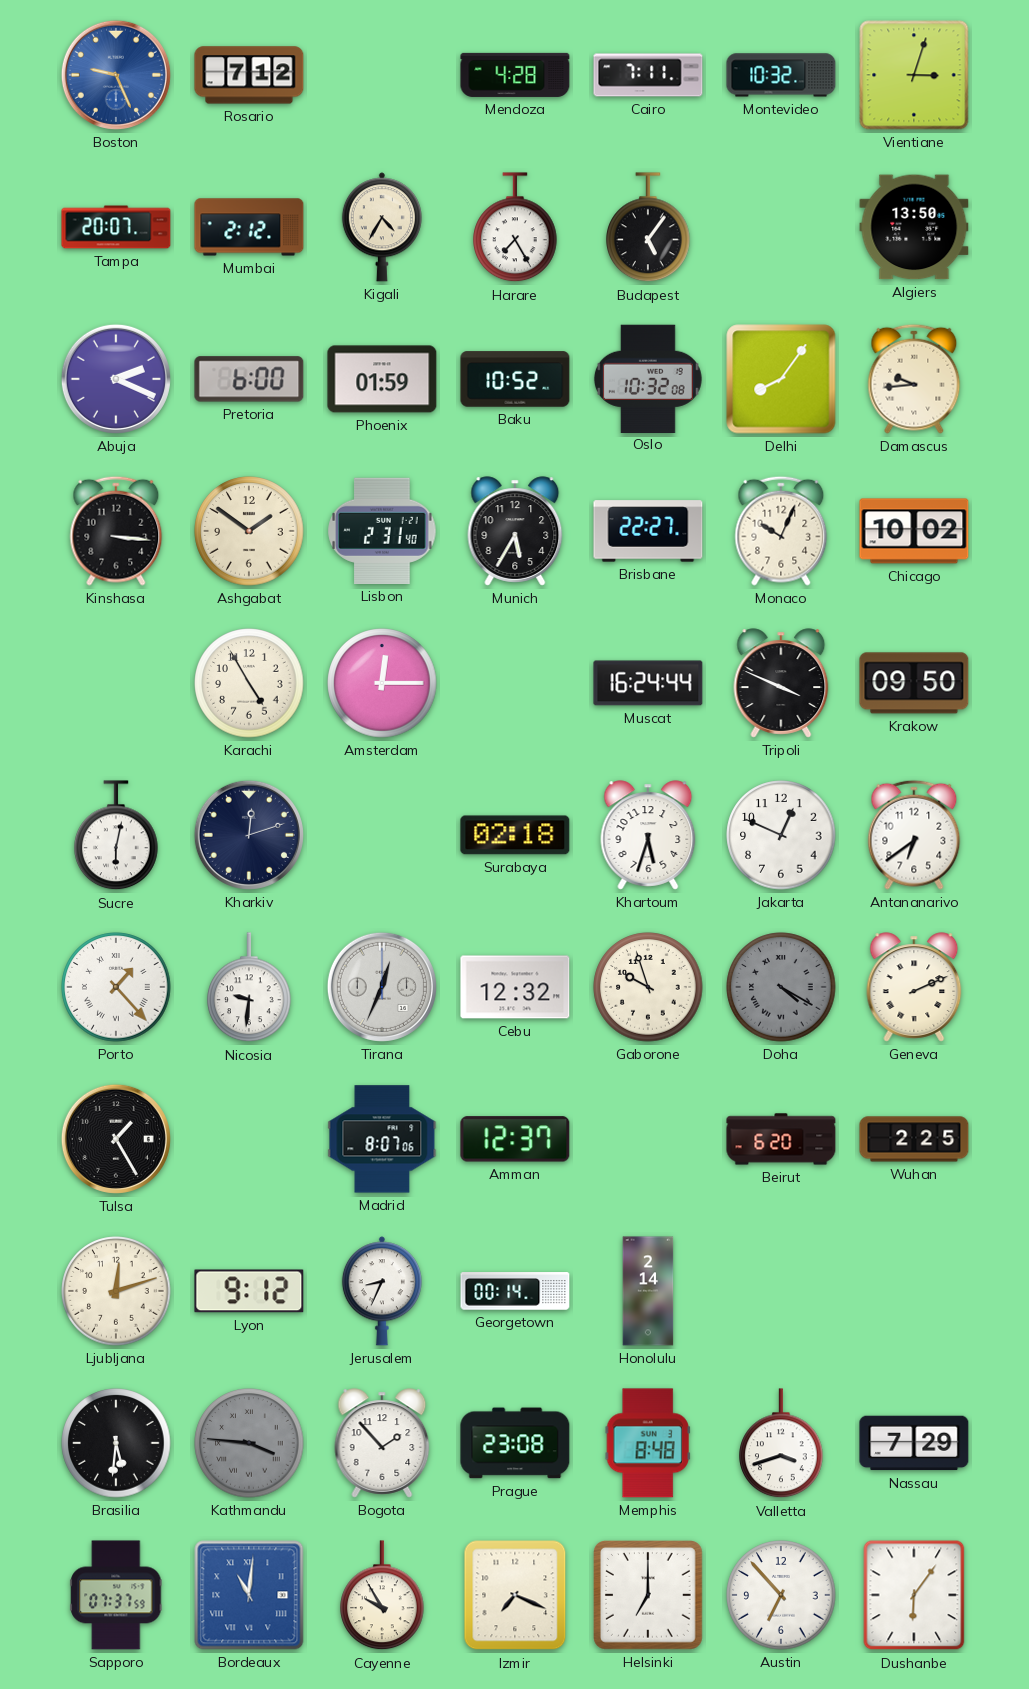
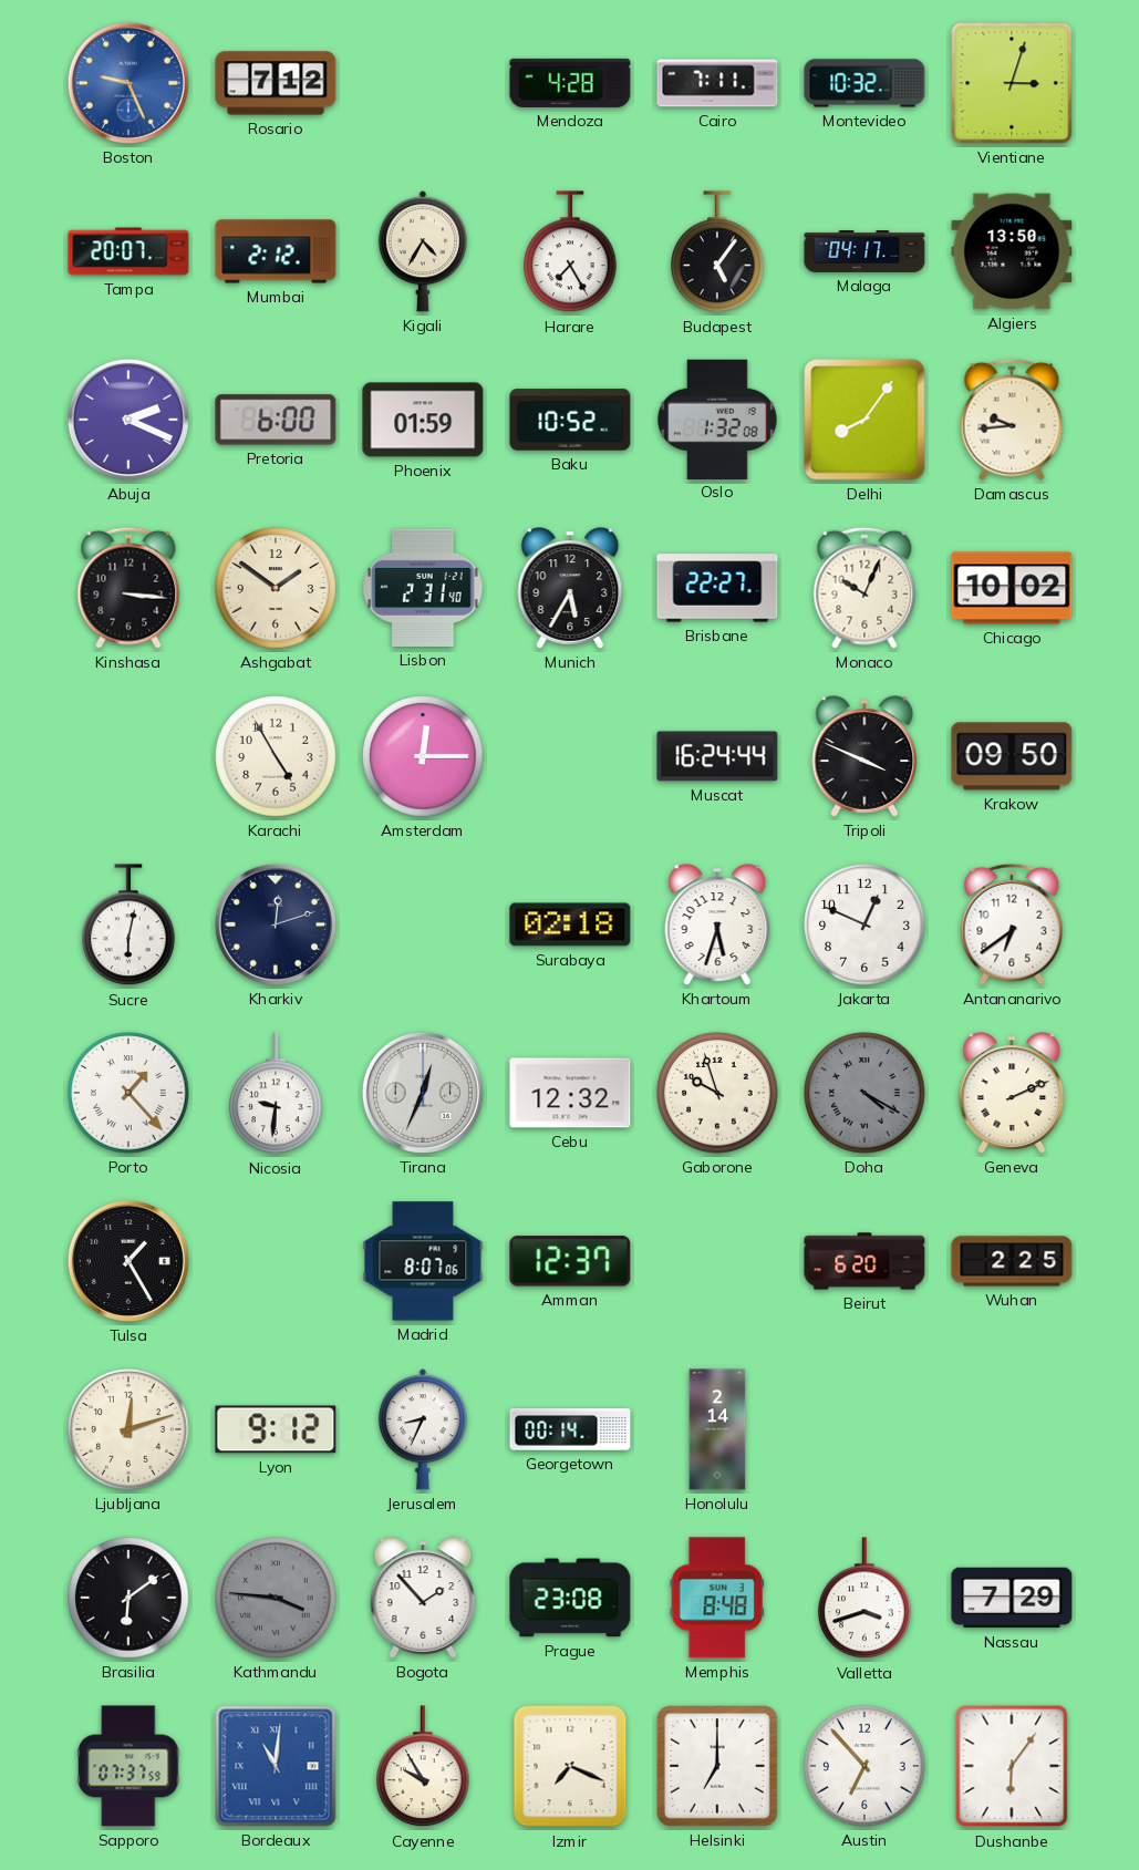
Malaga: none -> 04:17 (864, 252)
Oslo: 10:32 -> 1:32 (717, 419)
Brasilia: 5:31 -> 6:09 (128, 1598)
